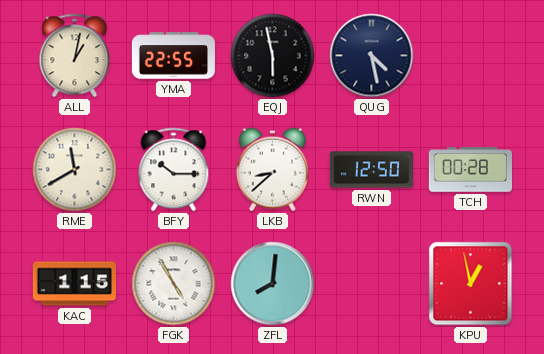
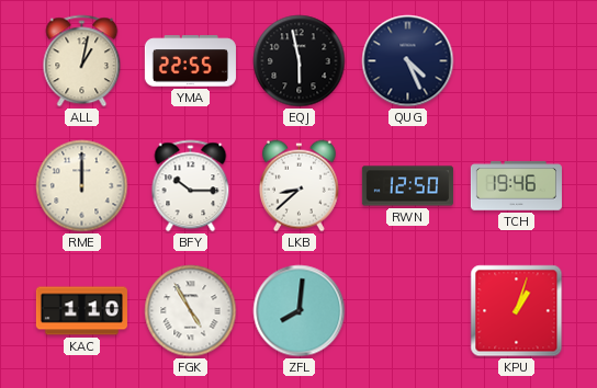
QUG: 4:28 -> 4:26 (408, 61)
RME: 11:40 -> 12:00 (82, 186)
TCH: 00:28 -> 19:46 (516, 186)
KAC: 1:15 -> 1:10 (81, 311)
KPU: 12:58 -> 1:03 (517, 311)
